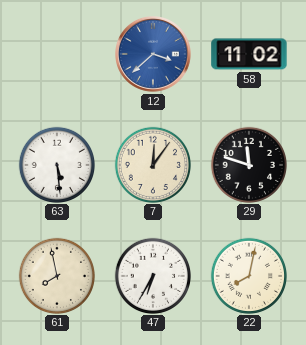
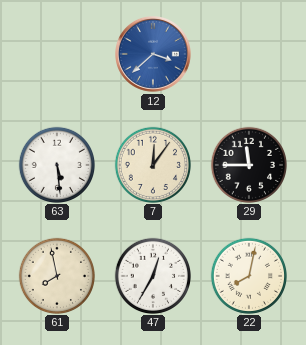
58: 11:02 -> none (249, 54)
29: 11:48 -> 11:45 (248, 164)
47: 6:35 -> 12:35 (152, 275)
